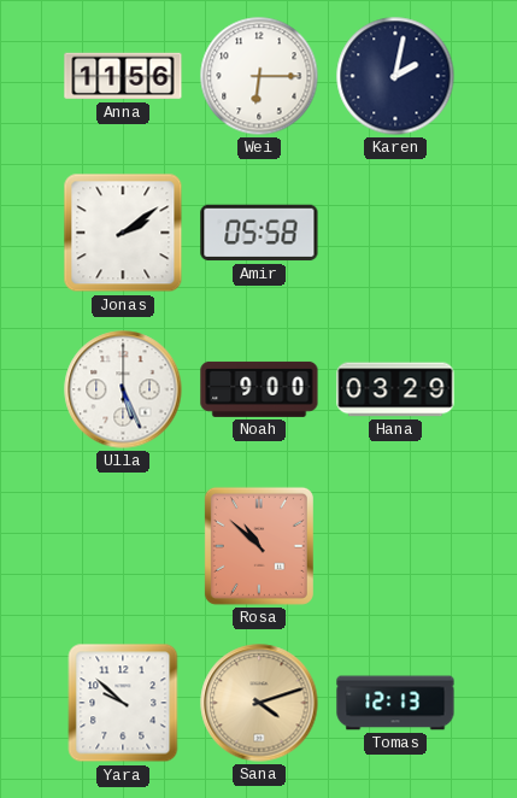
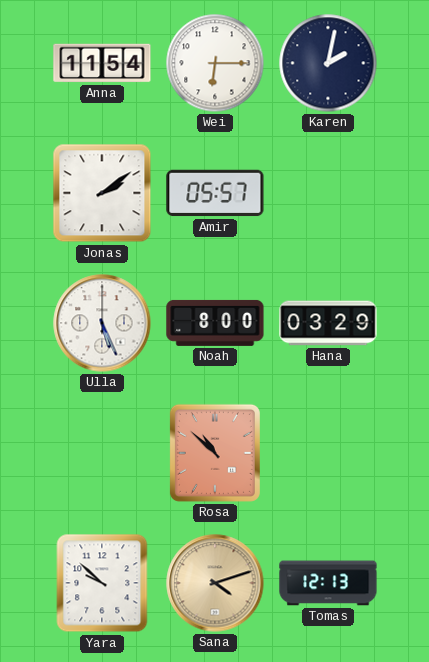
Anna: 11:56 -> 11:54 (102, 63)
Amir: 05:58 -> 05:57 (215, 193)
Noah: 9:00 -> 8:00 (215, 323)
